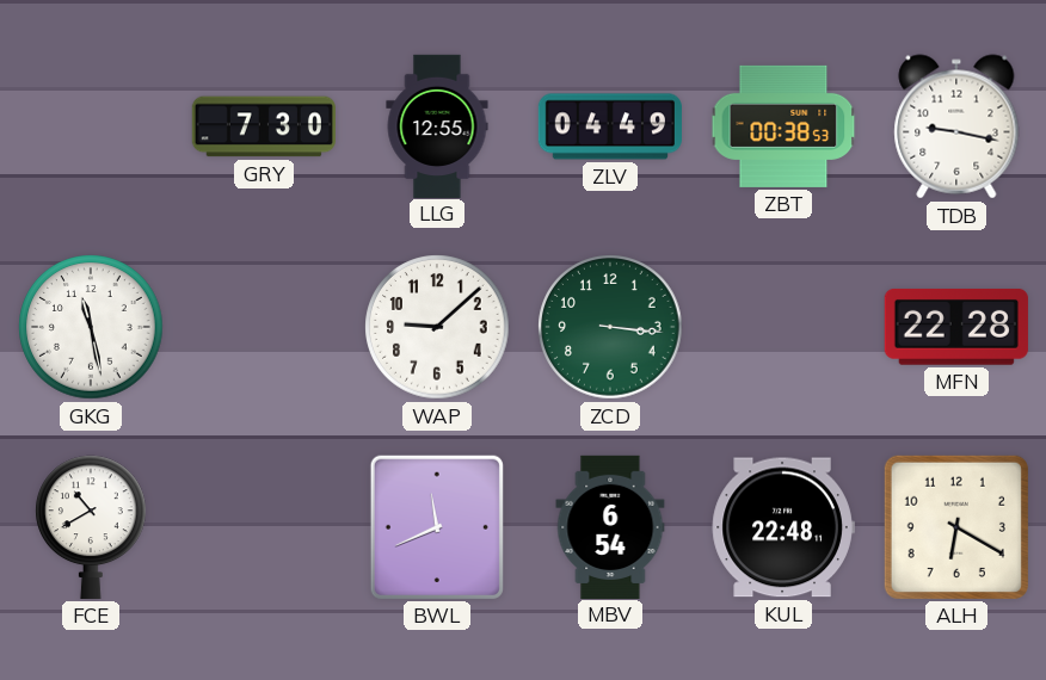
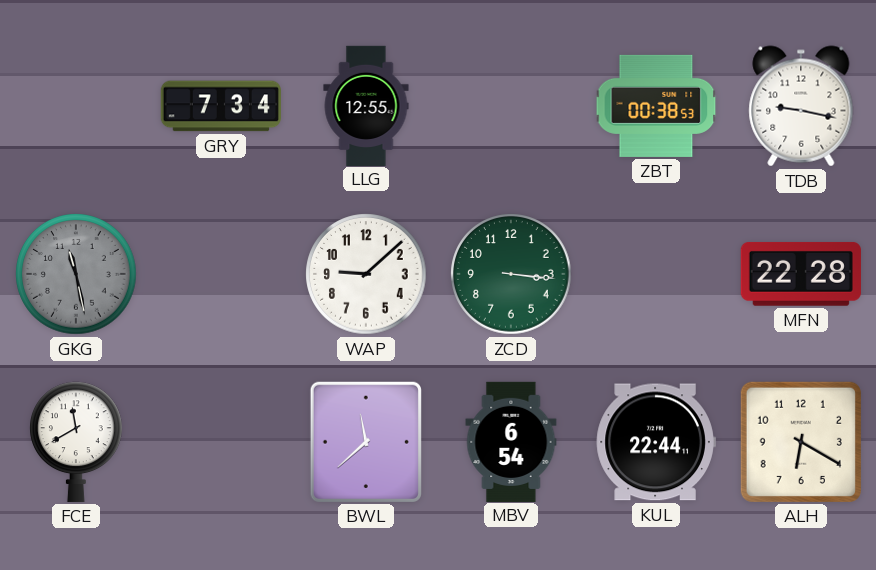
GRY: 7:30 -> 7:34 (221, 106)
ZLV: 04:49 -> none (609, 126)
GKG dial: white -> grey (76, 274)
FCE: 10:40 -> 11:40 (77, 442)
BWL: 11:41 -> 11:38 (366, 442)
KUL: 22:48 -> 22:44 (656, 442)
